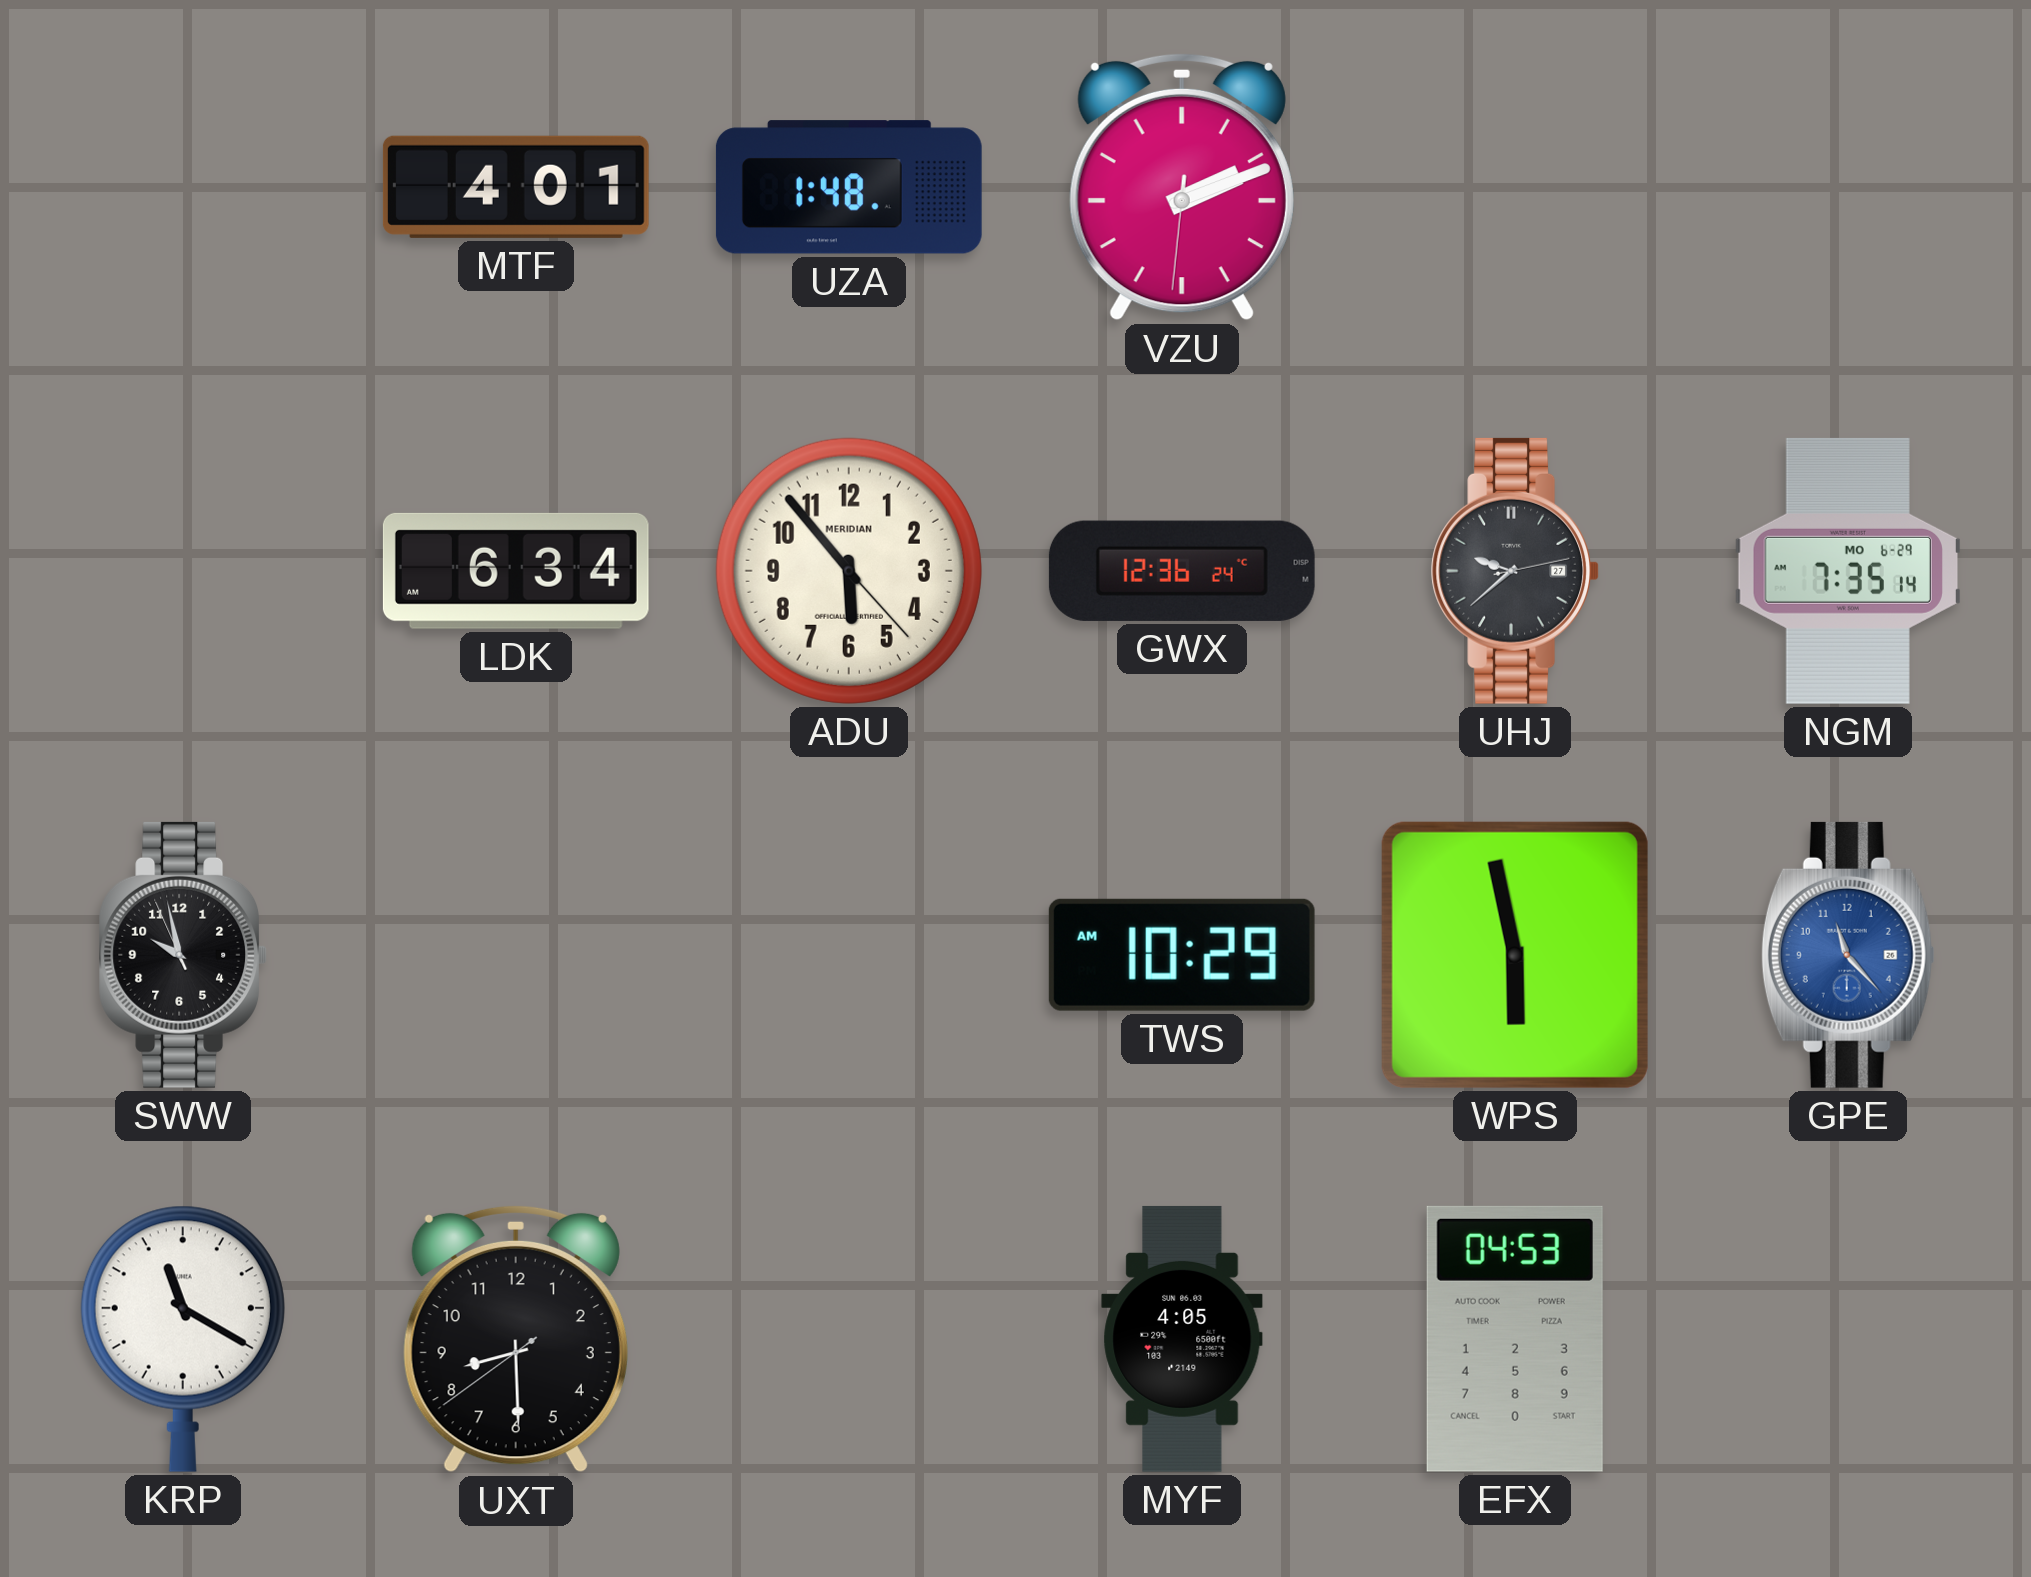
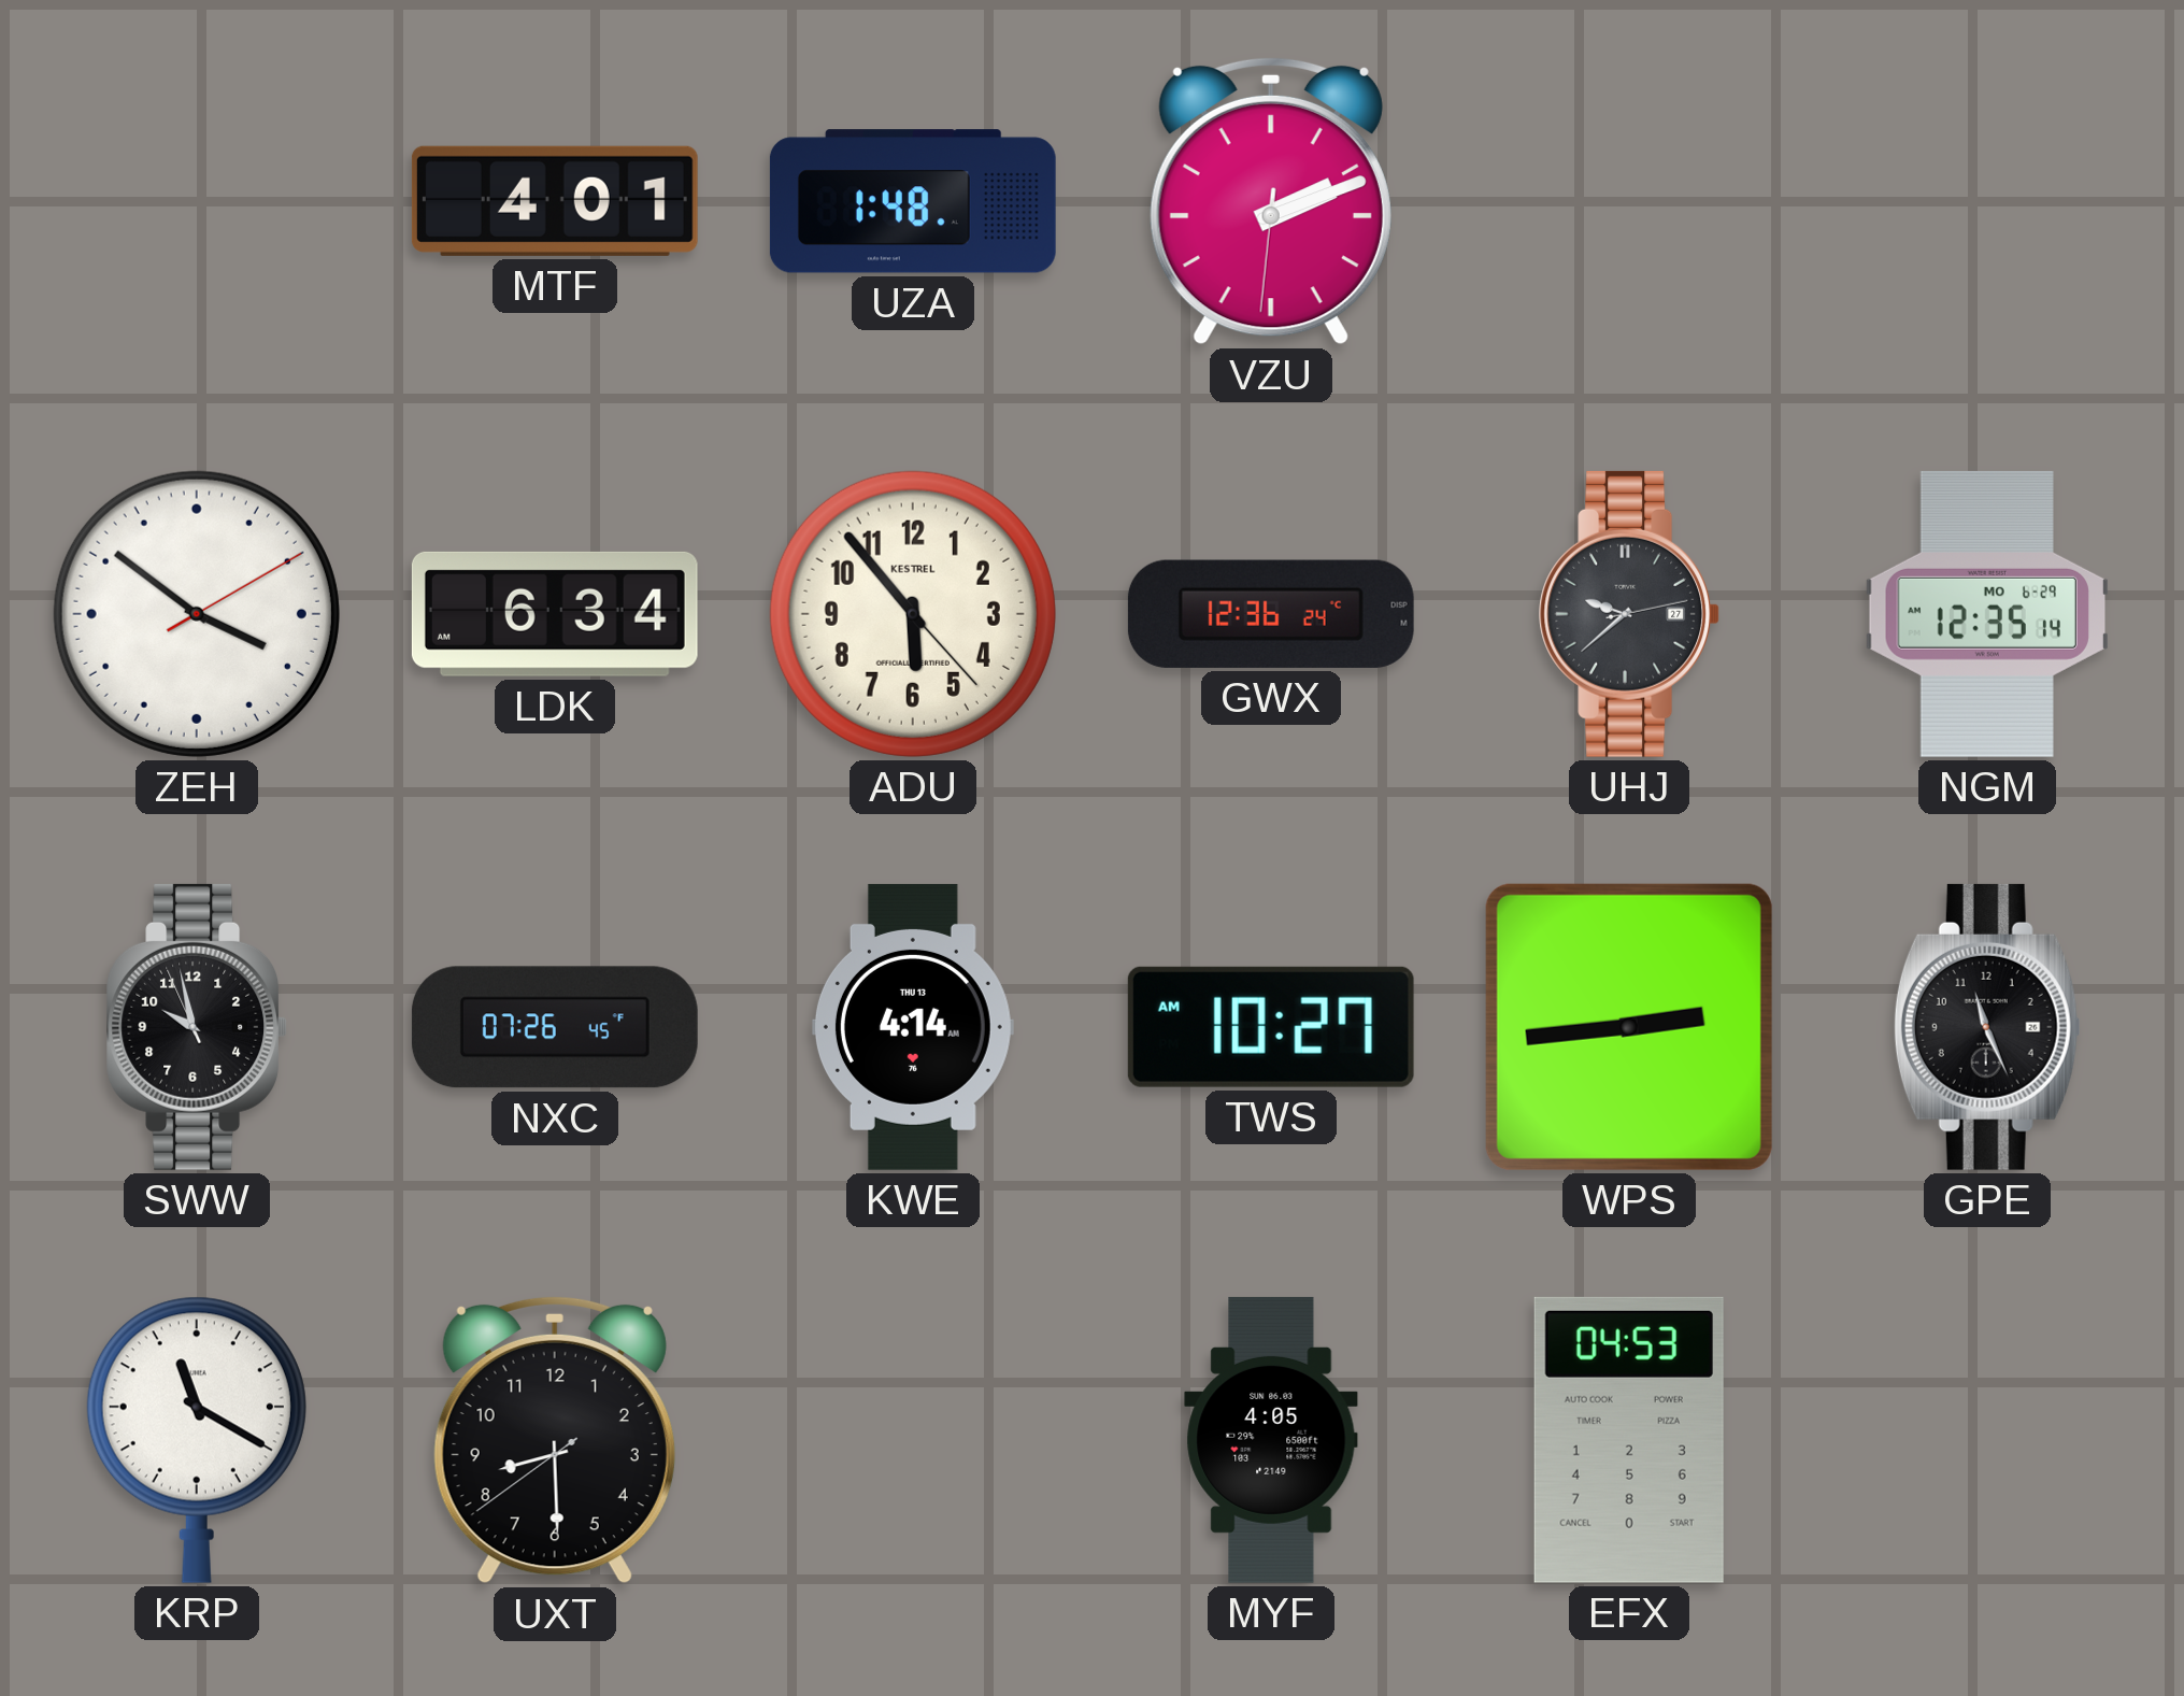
ZEH: none -> 3:51 (197, 614)
ADU brand: MERIDIAN -> KESTREL (913, 614)
NGM: 7:35 -> 12:35 (1987, 614)
NXC: none -> 07:26 (555, 1027)
KWE: none -> 4:14 (913, 1027)
TWS: 10:29 -> 10:27 (1271, 1027)
WPS: 5:58 -> 2:44 (1629, 1027)
GPE: 11:23 -> 11:26 (1987, 1027)
GPE dial: blue -> black (1987, 1027)
